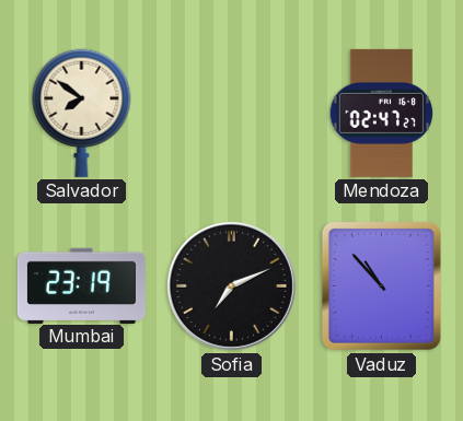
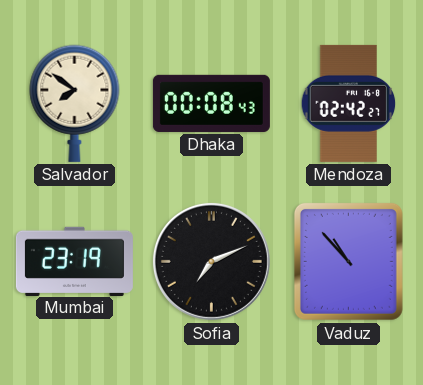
Dhaka: none -> 00:08 (211, 103)
Mendoza: 02:47 -> 02:42 (349, 103)
